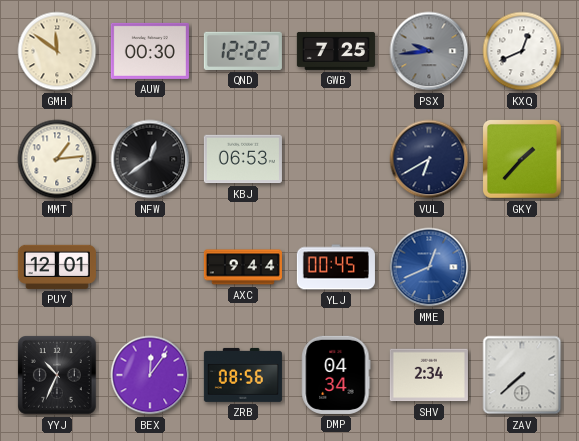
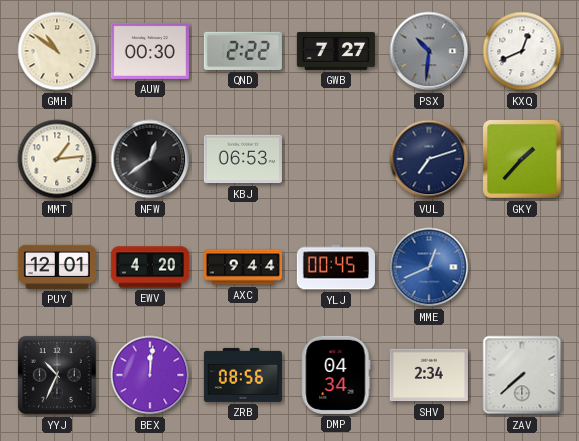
GMH: 11:51 -> 10:51 (57, 51)
QND: 12:22 -> 2:22 (243, 51)
GWB: 7:25 -> 7:27 (336, 51)
PSX: 9:44 -> 10:31 (429, 51)
VUL: 6:40 -> 7:12 (429, 159)
EWV: none -> 4:20 (150, 267)
BEX: 12:06 -> 12:01 (150, 375)
